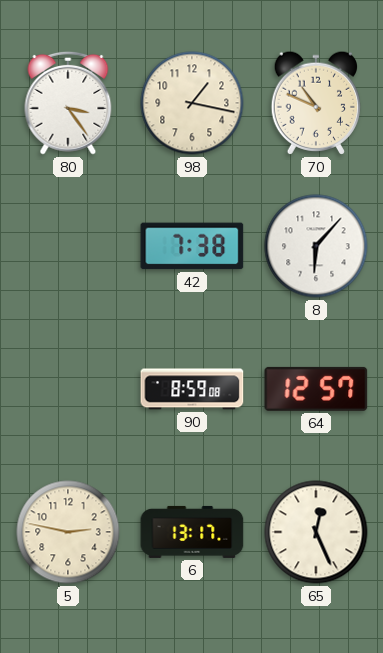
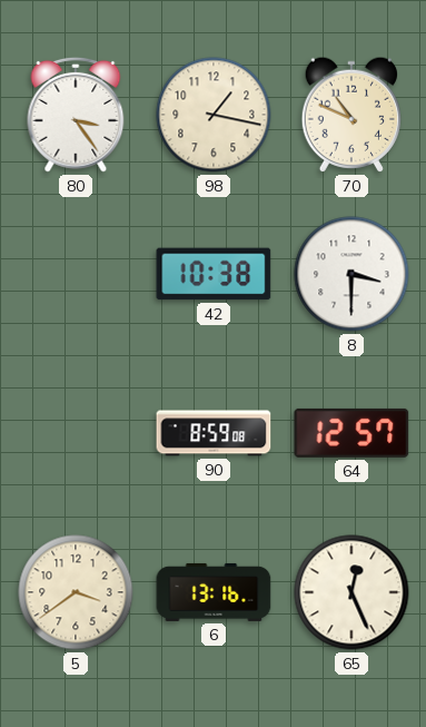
42: 7:38 -> 10:38 (214, 274)
8: 6:07 -> 3:30 (351, 274)
5: 2:47 -> 3:39 (76, 592)
6: 13:17 -> 13:16 (214, 592)
